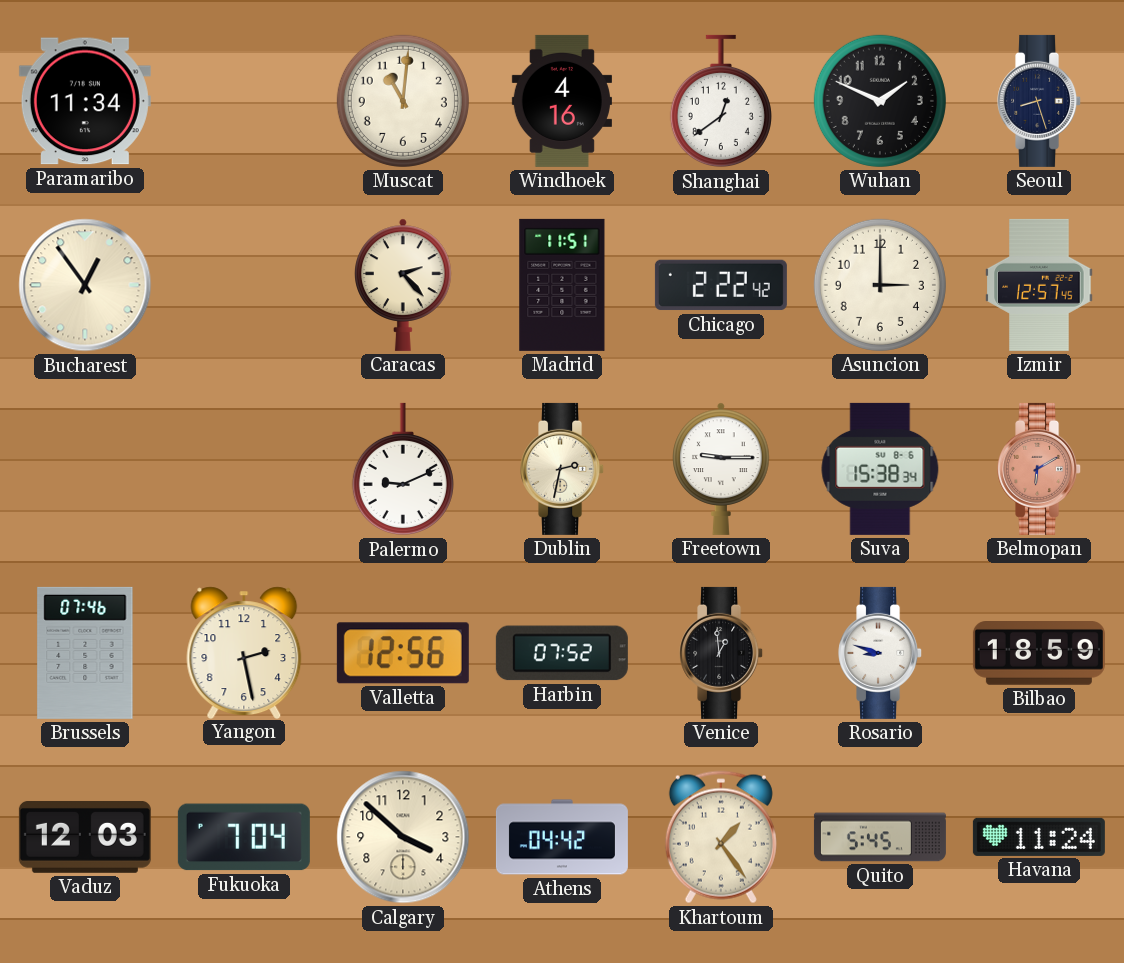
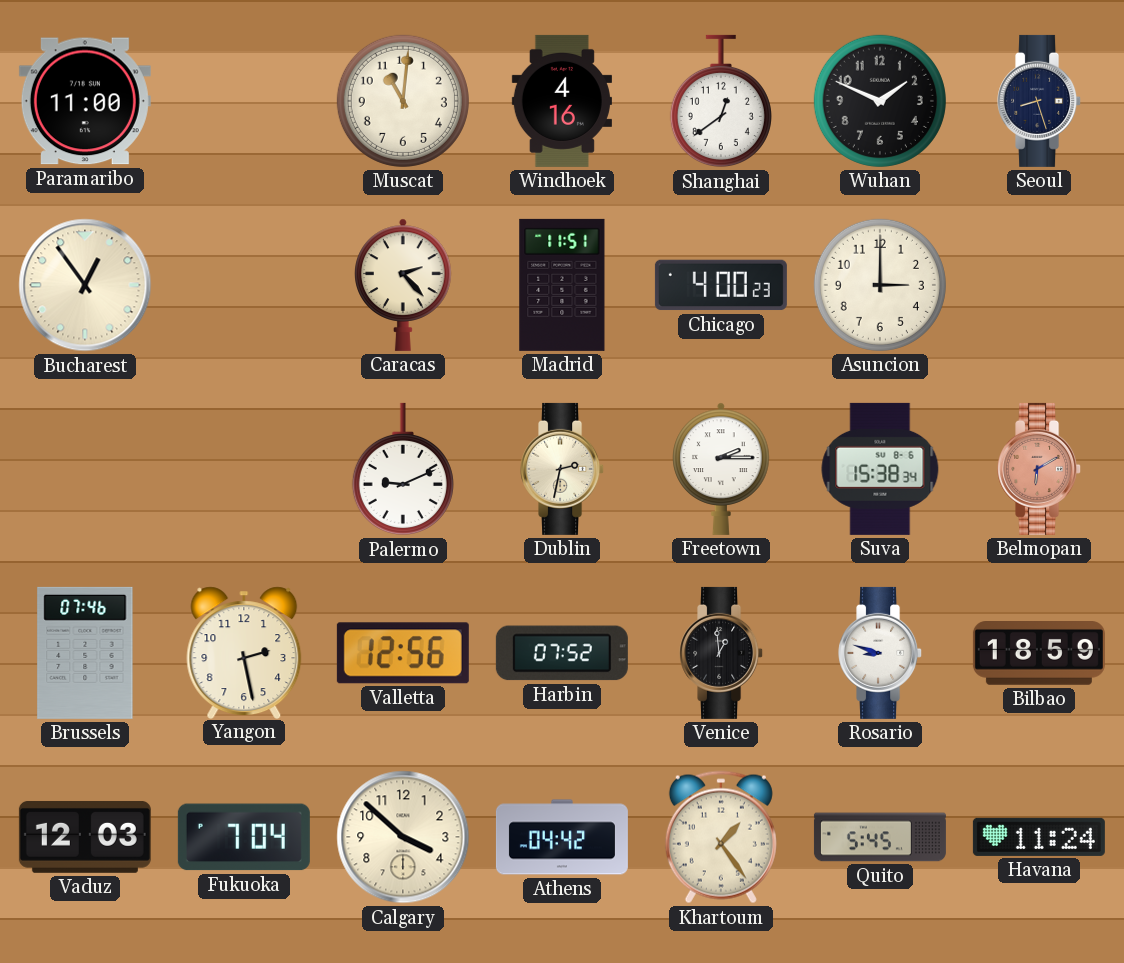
Paramaribo: 11:34 -> 11:00 (85, 101)
Chicago: 2:22 -> 4:00 (721, 285)
Izmir: 12:57 -> none (1039, 285)
Freetown: 9:15 -> 2:15 (721, 469)
